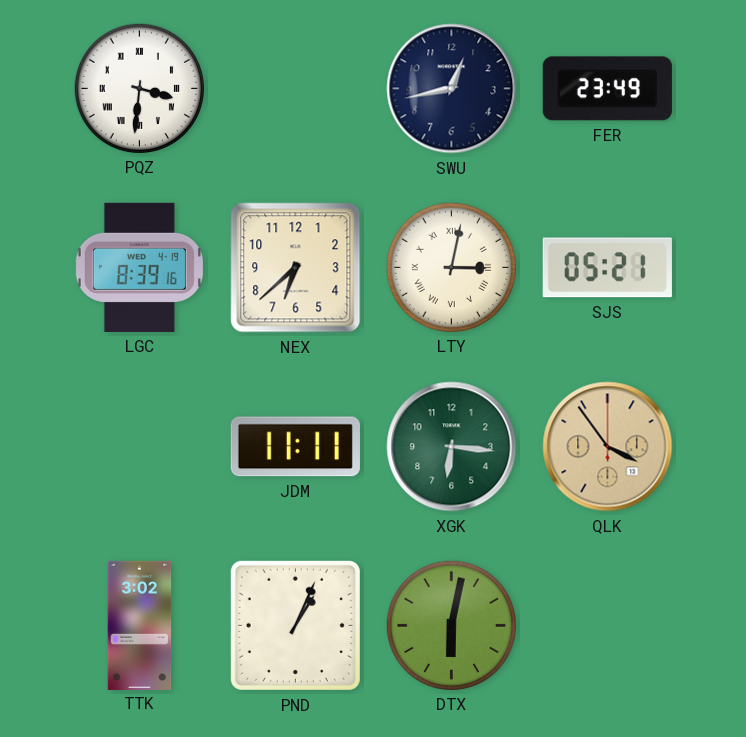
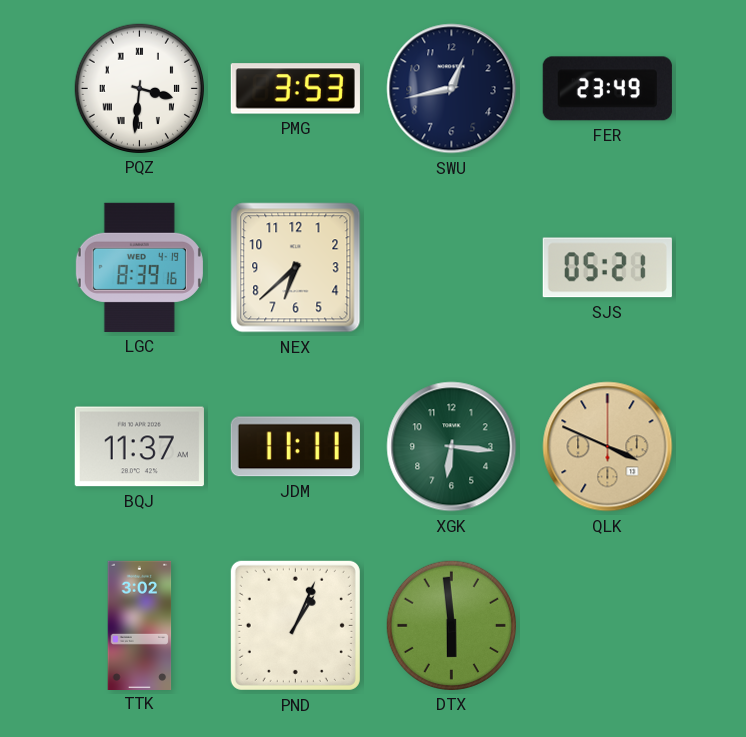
PMG: none -> 3:53 (295, 89)
LTY: 3:02 -> none (451, 267)
BQJ: none -> 11:37 (139, 447)
QLK: 3:54 -> 3:49 (608, 447)
DTX: 6:02 -> 5:59 (451, 625)
